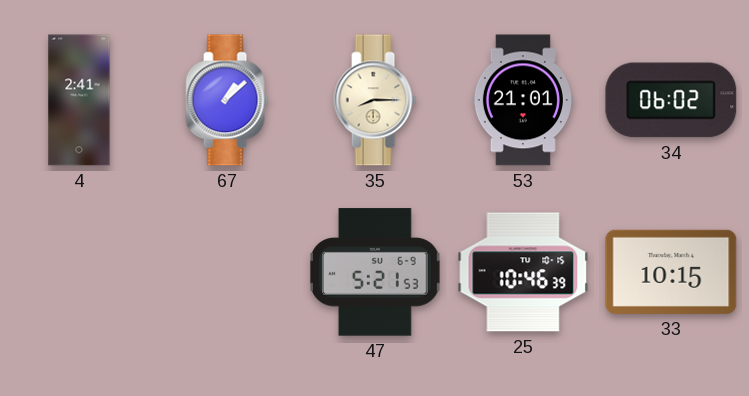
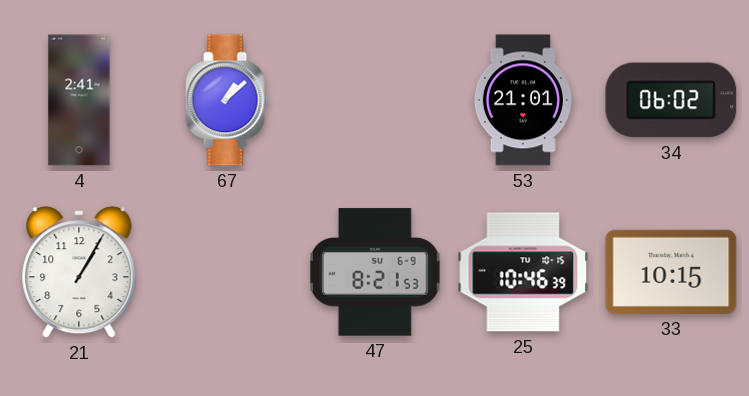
35: 8:15 -> none (375, 100)
21: none -> 1:05 (79, 272)
47: 5:21 -> 8:21 (376, 272)
